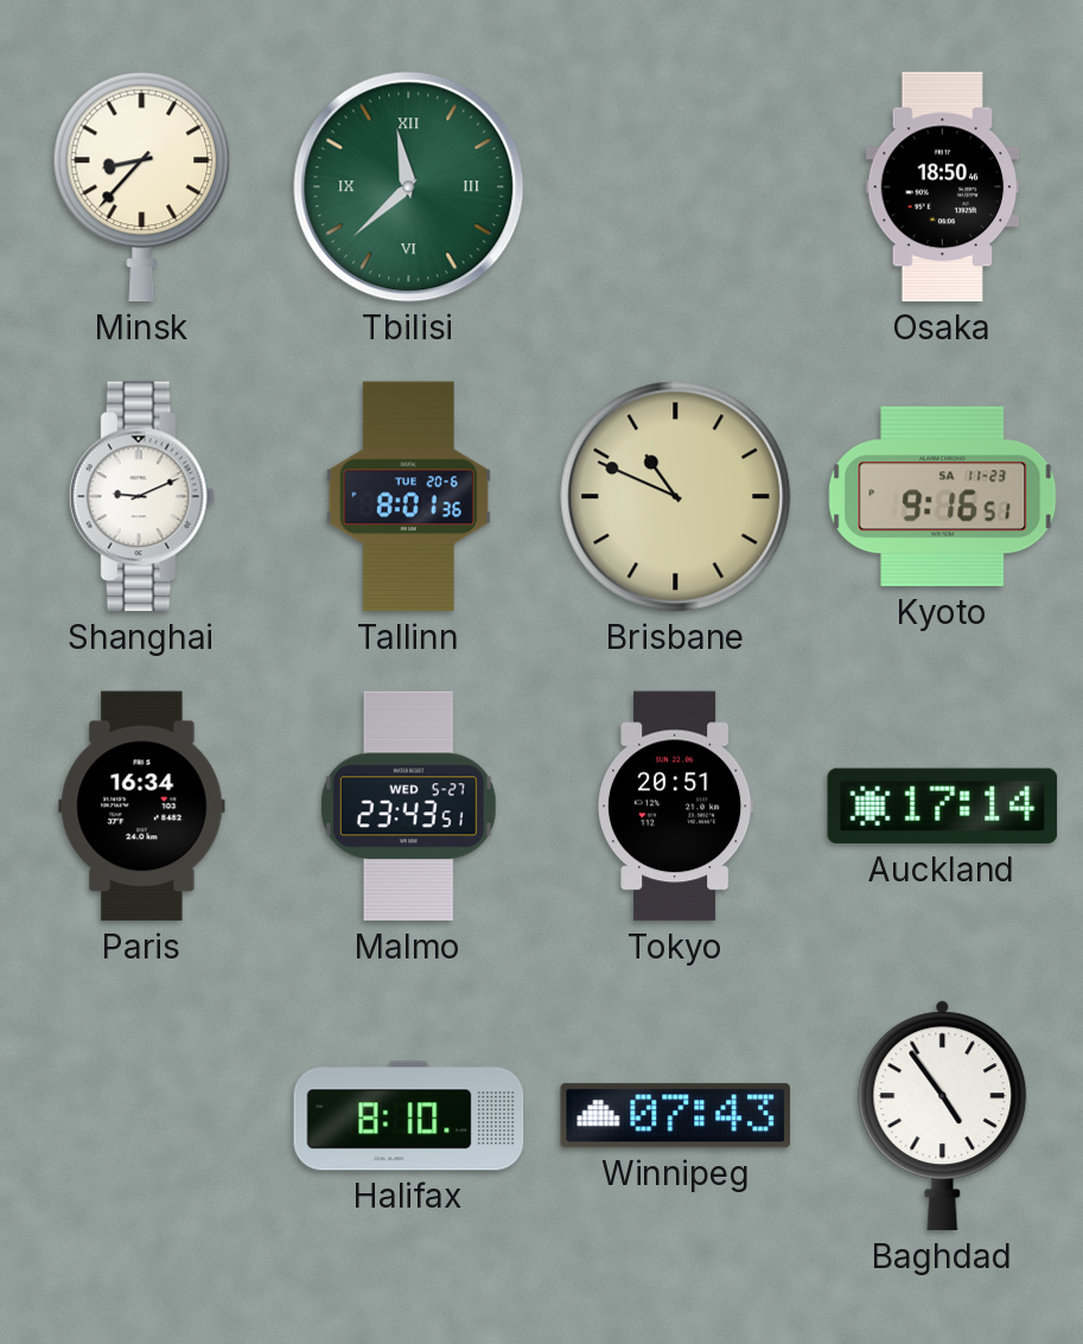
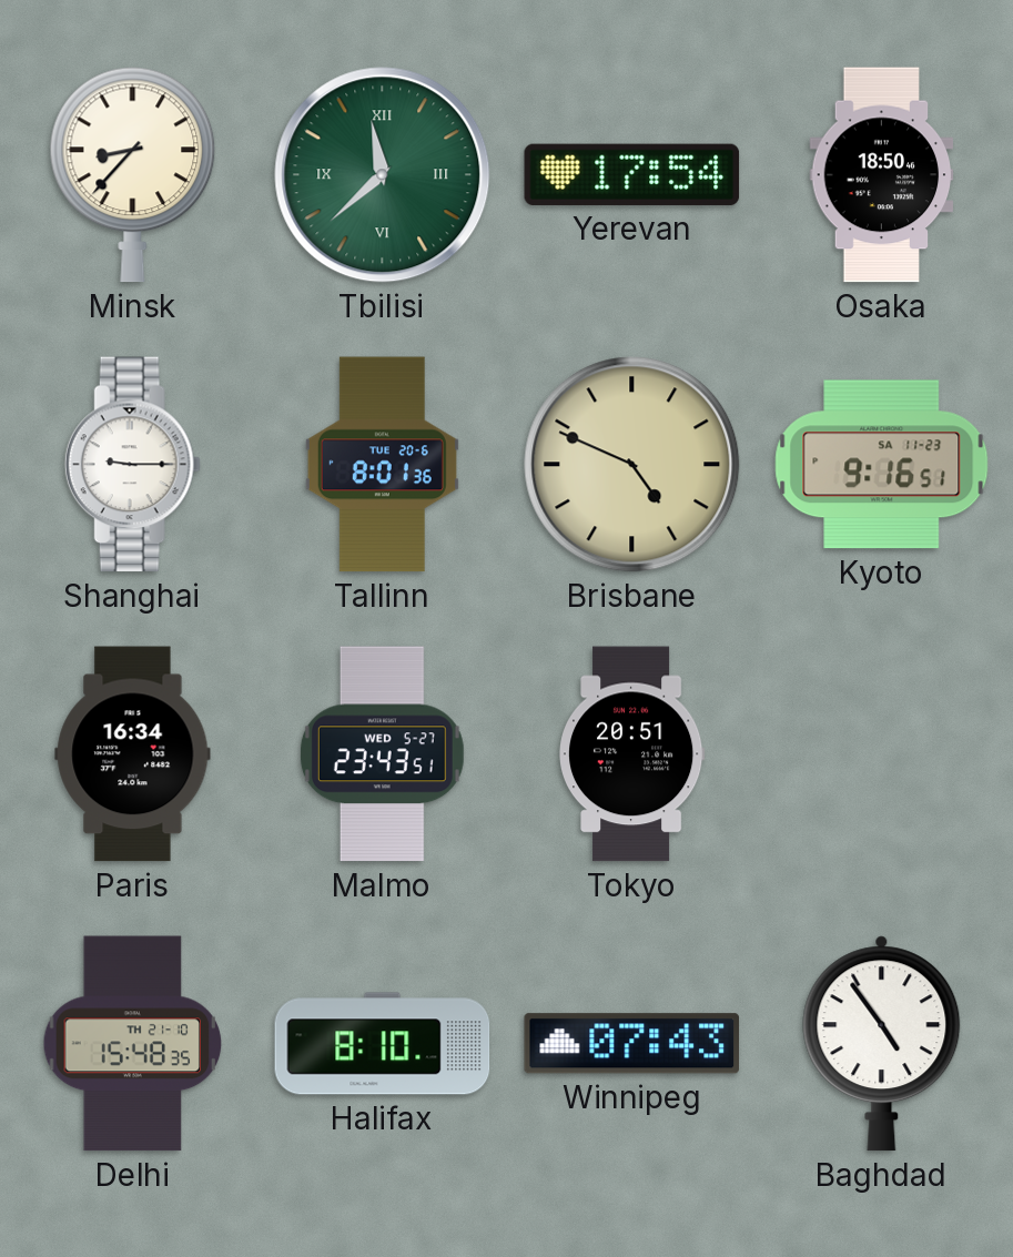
Yerevan: none -> 17:54 (632, 174)
Shanghai: 9:11 -> 9:15 (132, 465)
Brisbane: 10:49 -> 4:49 (632, 465)
Auckland: 17:14 -> none (943, 807)
Delhi: none -> 15:48 (133, 1044)
